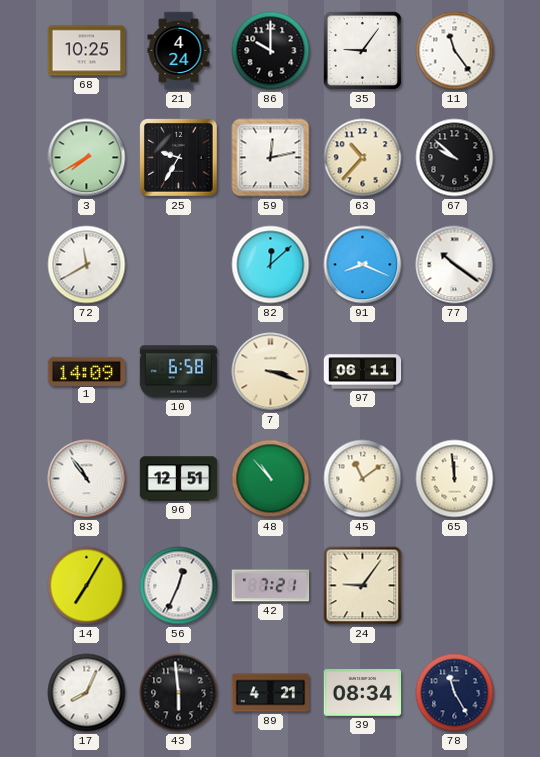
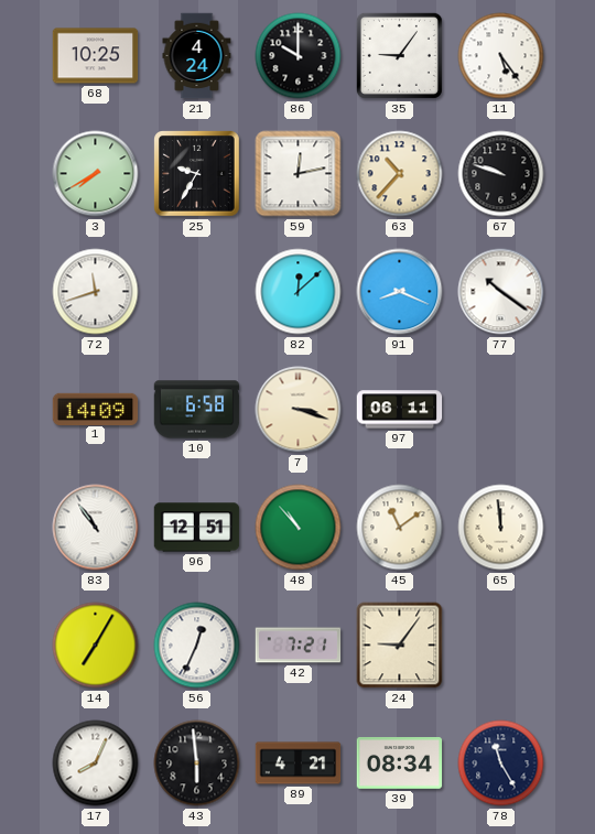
11: 11:24 -> 5:24 (501, 56)
67: 9:52 -> 9:48 (501, 174)
72: 11:40 -> 11:42 (96, 292)
